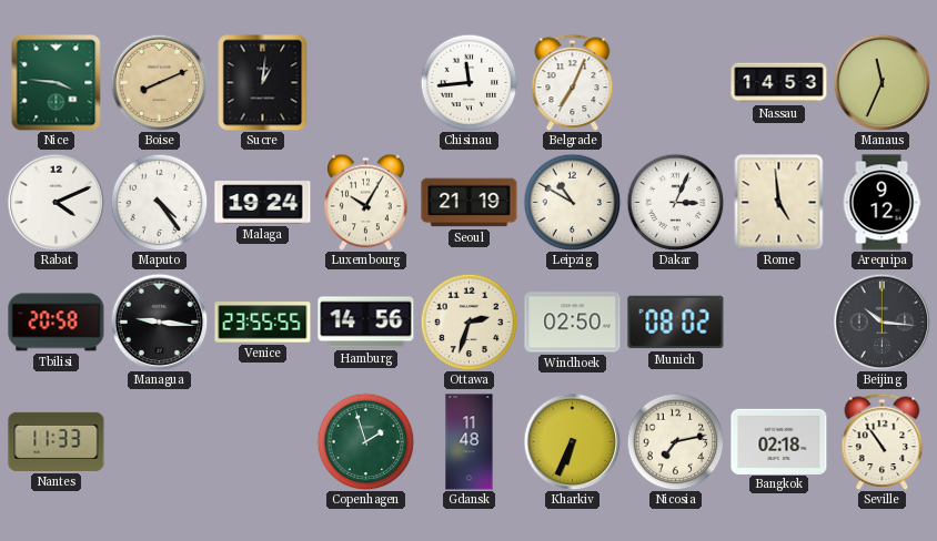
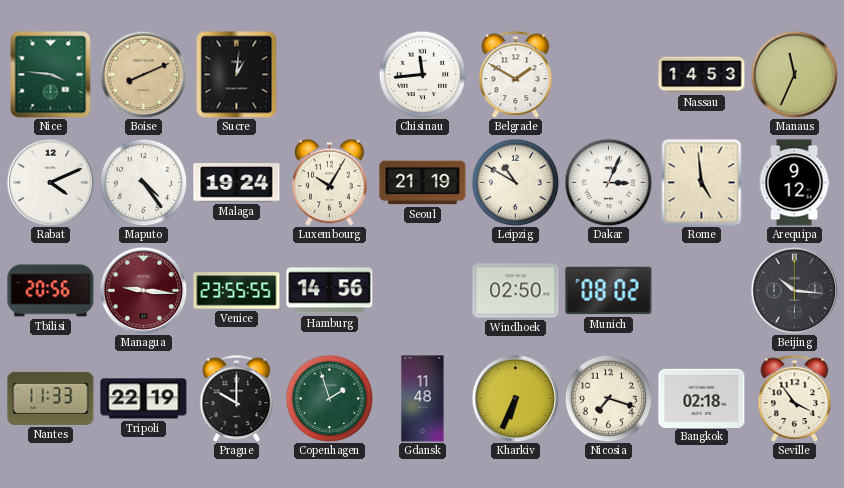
Belgrade: 7:04 -> 1:50 (516, 74)
Tbilisi: 20:58 -> 20:56 (51, 291)
Managua dial: black -> burgundy (143, 290)
Ottawa: 2:33 -> none (468, 321)
Tripoli: none -> 22:19 (144, 399)
Prague: none -> 10:00 (237, 398)
Nicosia: 7:13 -> 7:18 (608, 398)
Seville: 10:54 -> 3:54 (795, 398)
